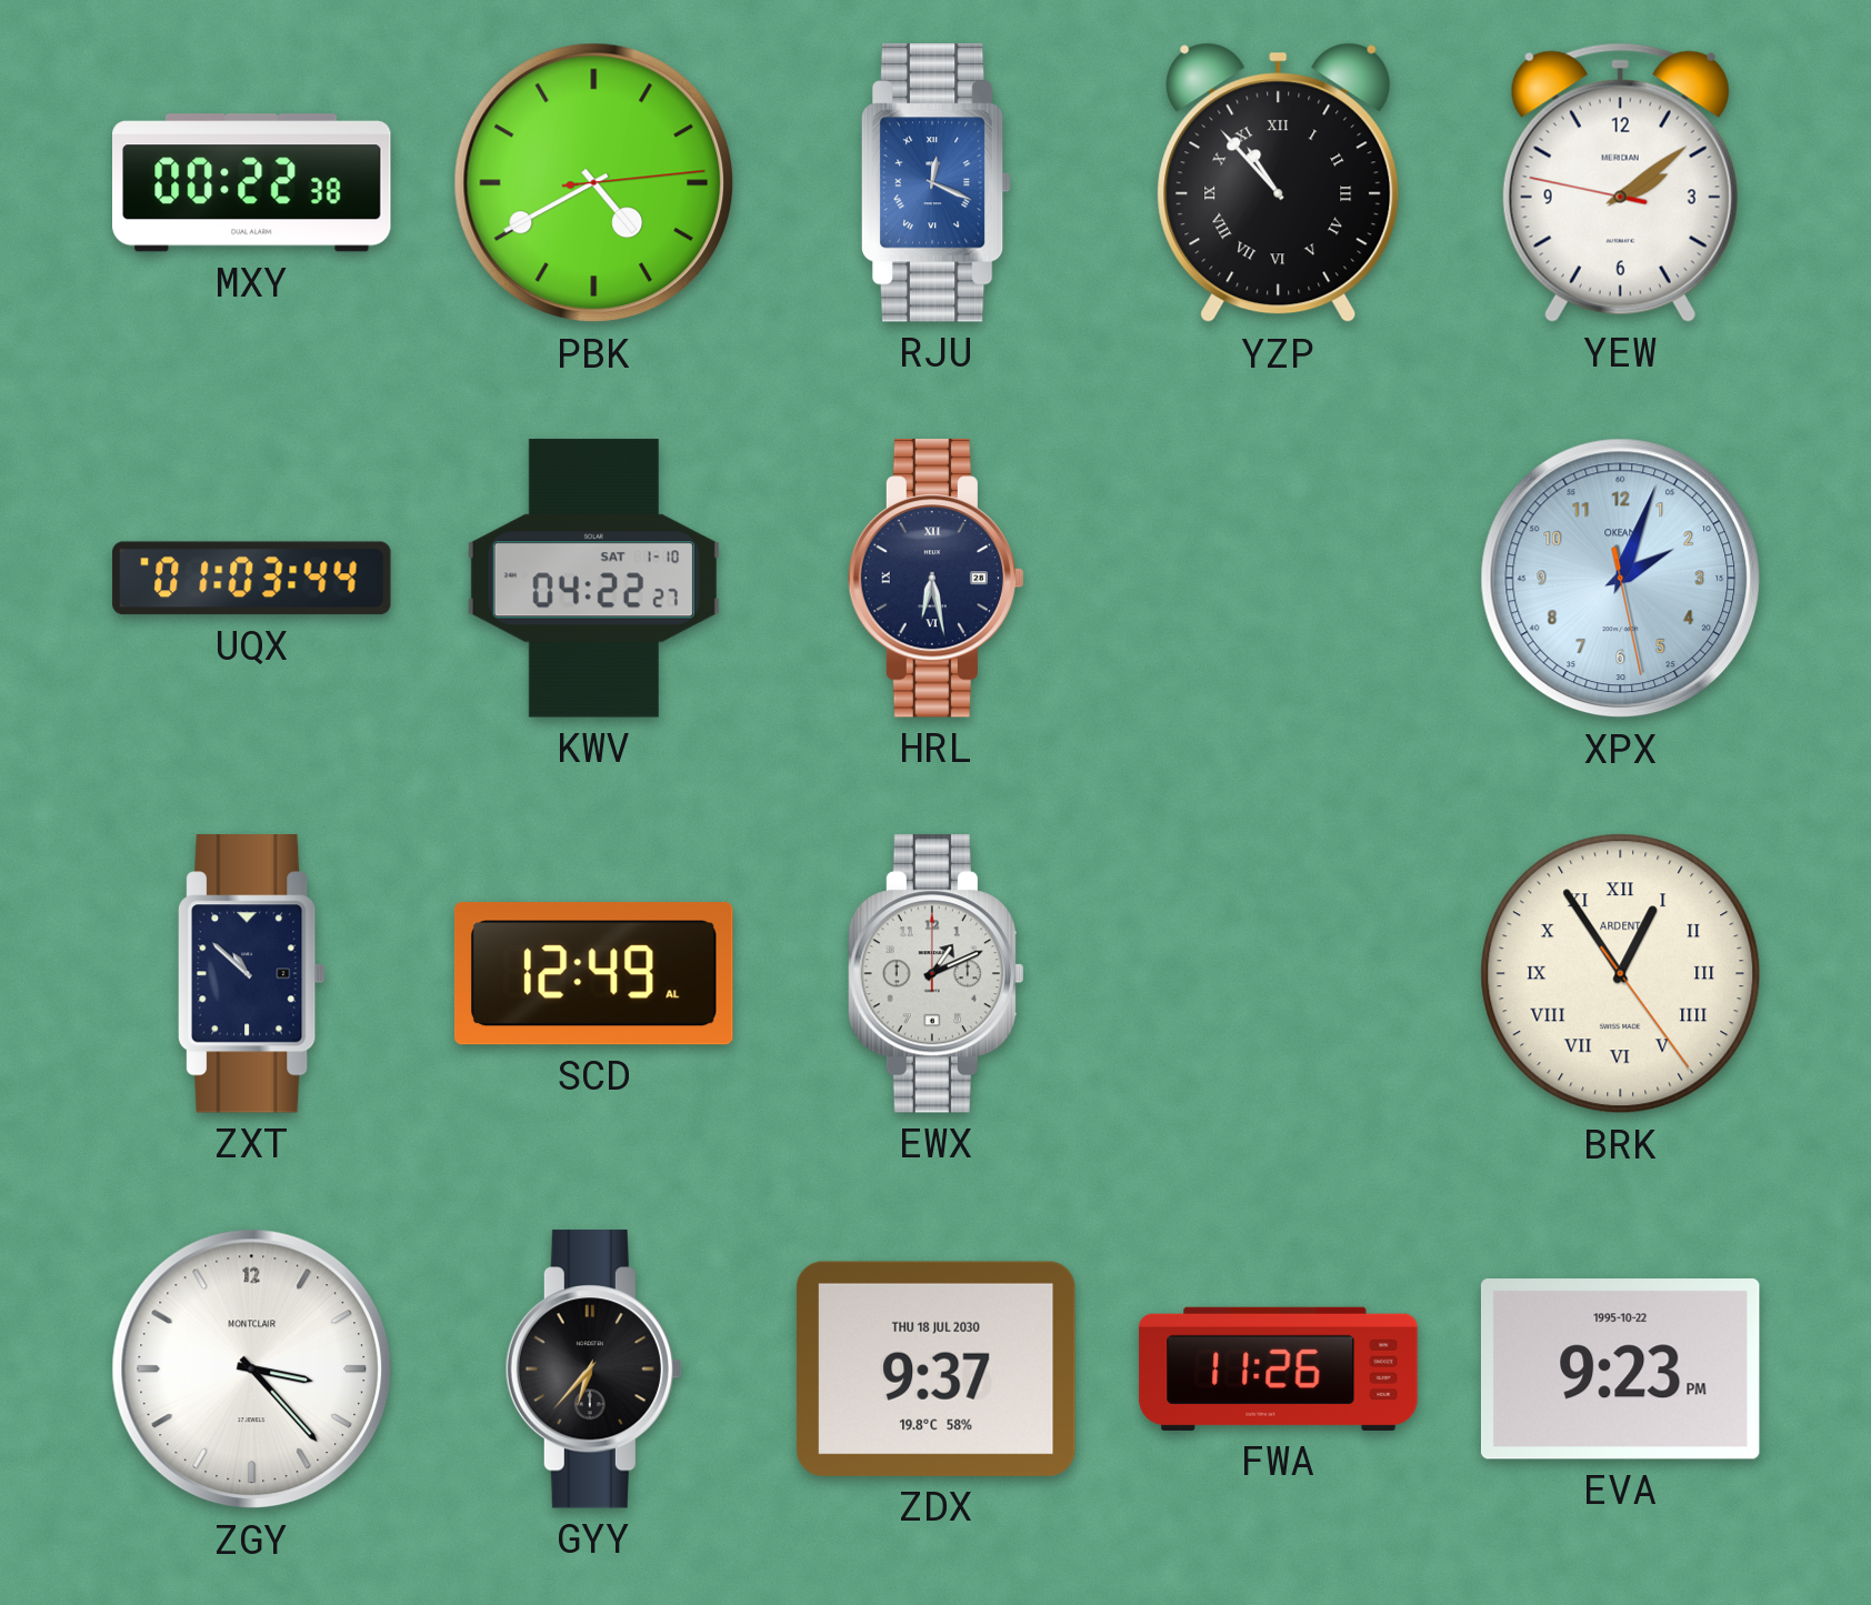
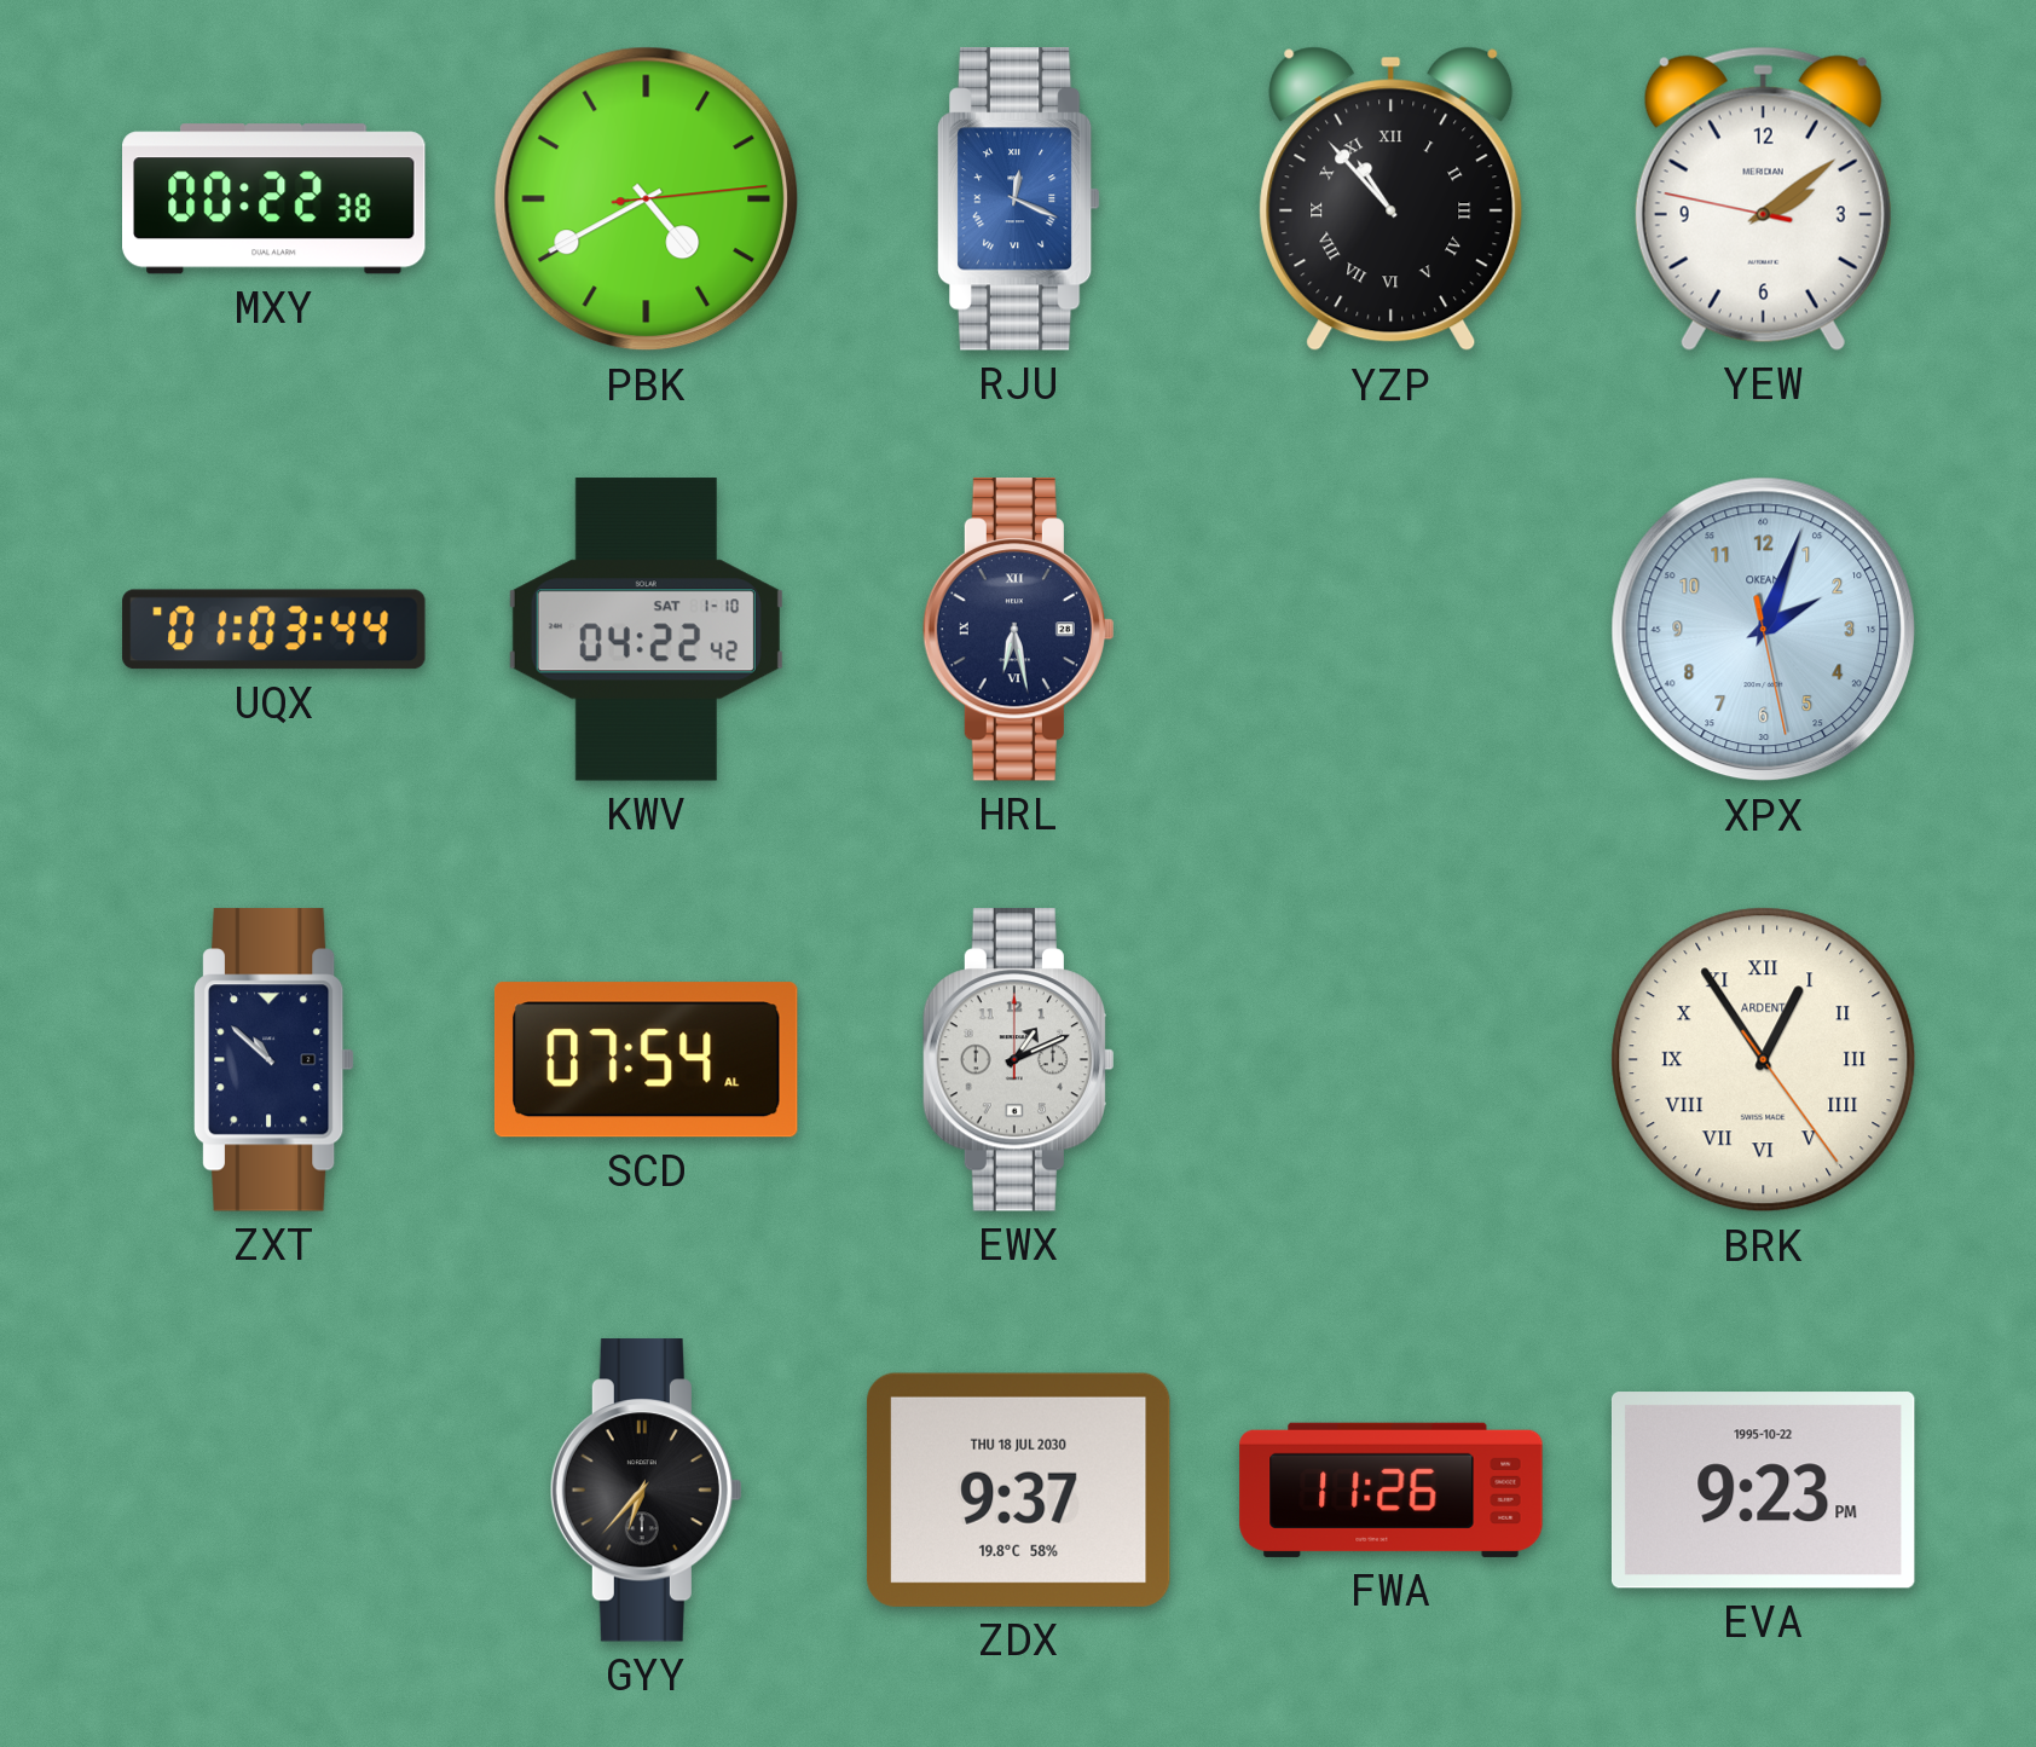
KWV: 04:22:27 -> 04:22:42 (646, 630)
SCD: 12:49 -> 07:54 (646, 1060)
ZGY: 3:23 -> none (252, 1370)
